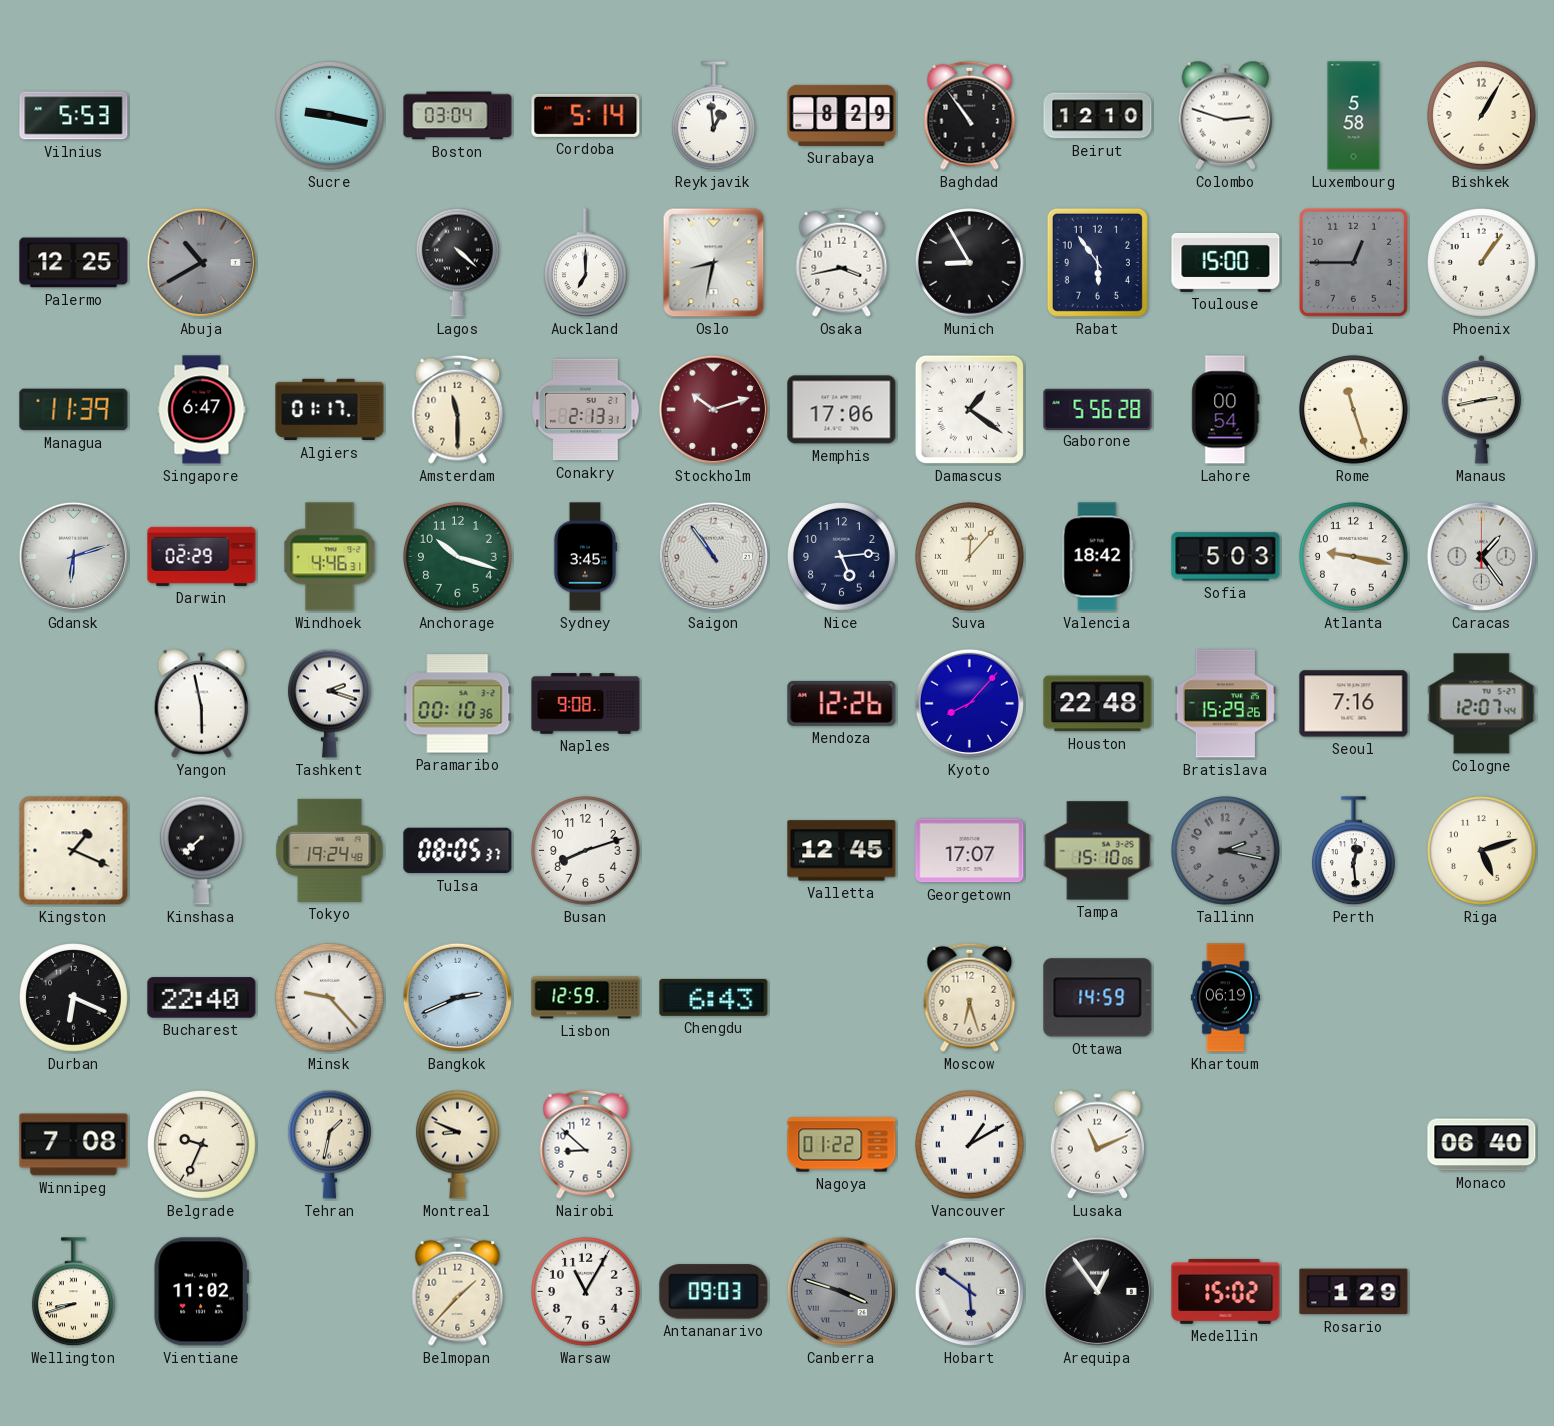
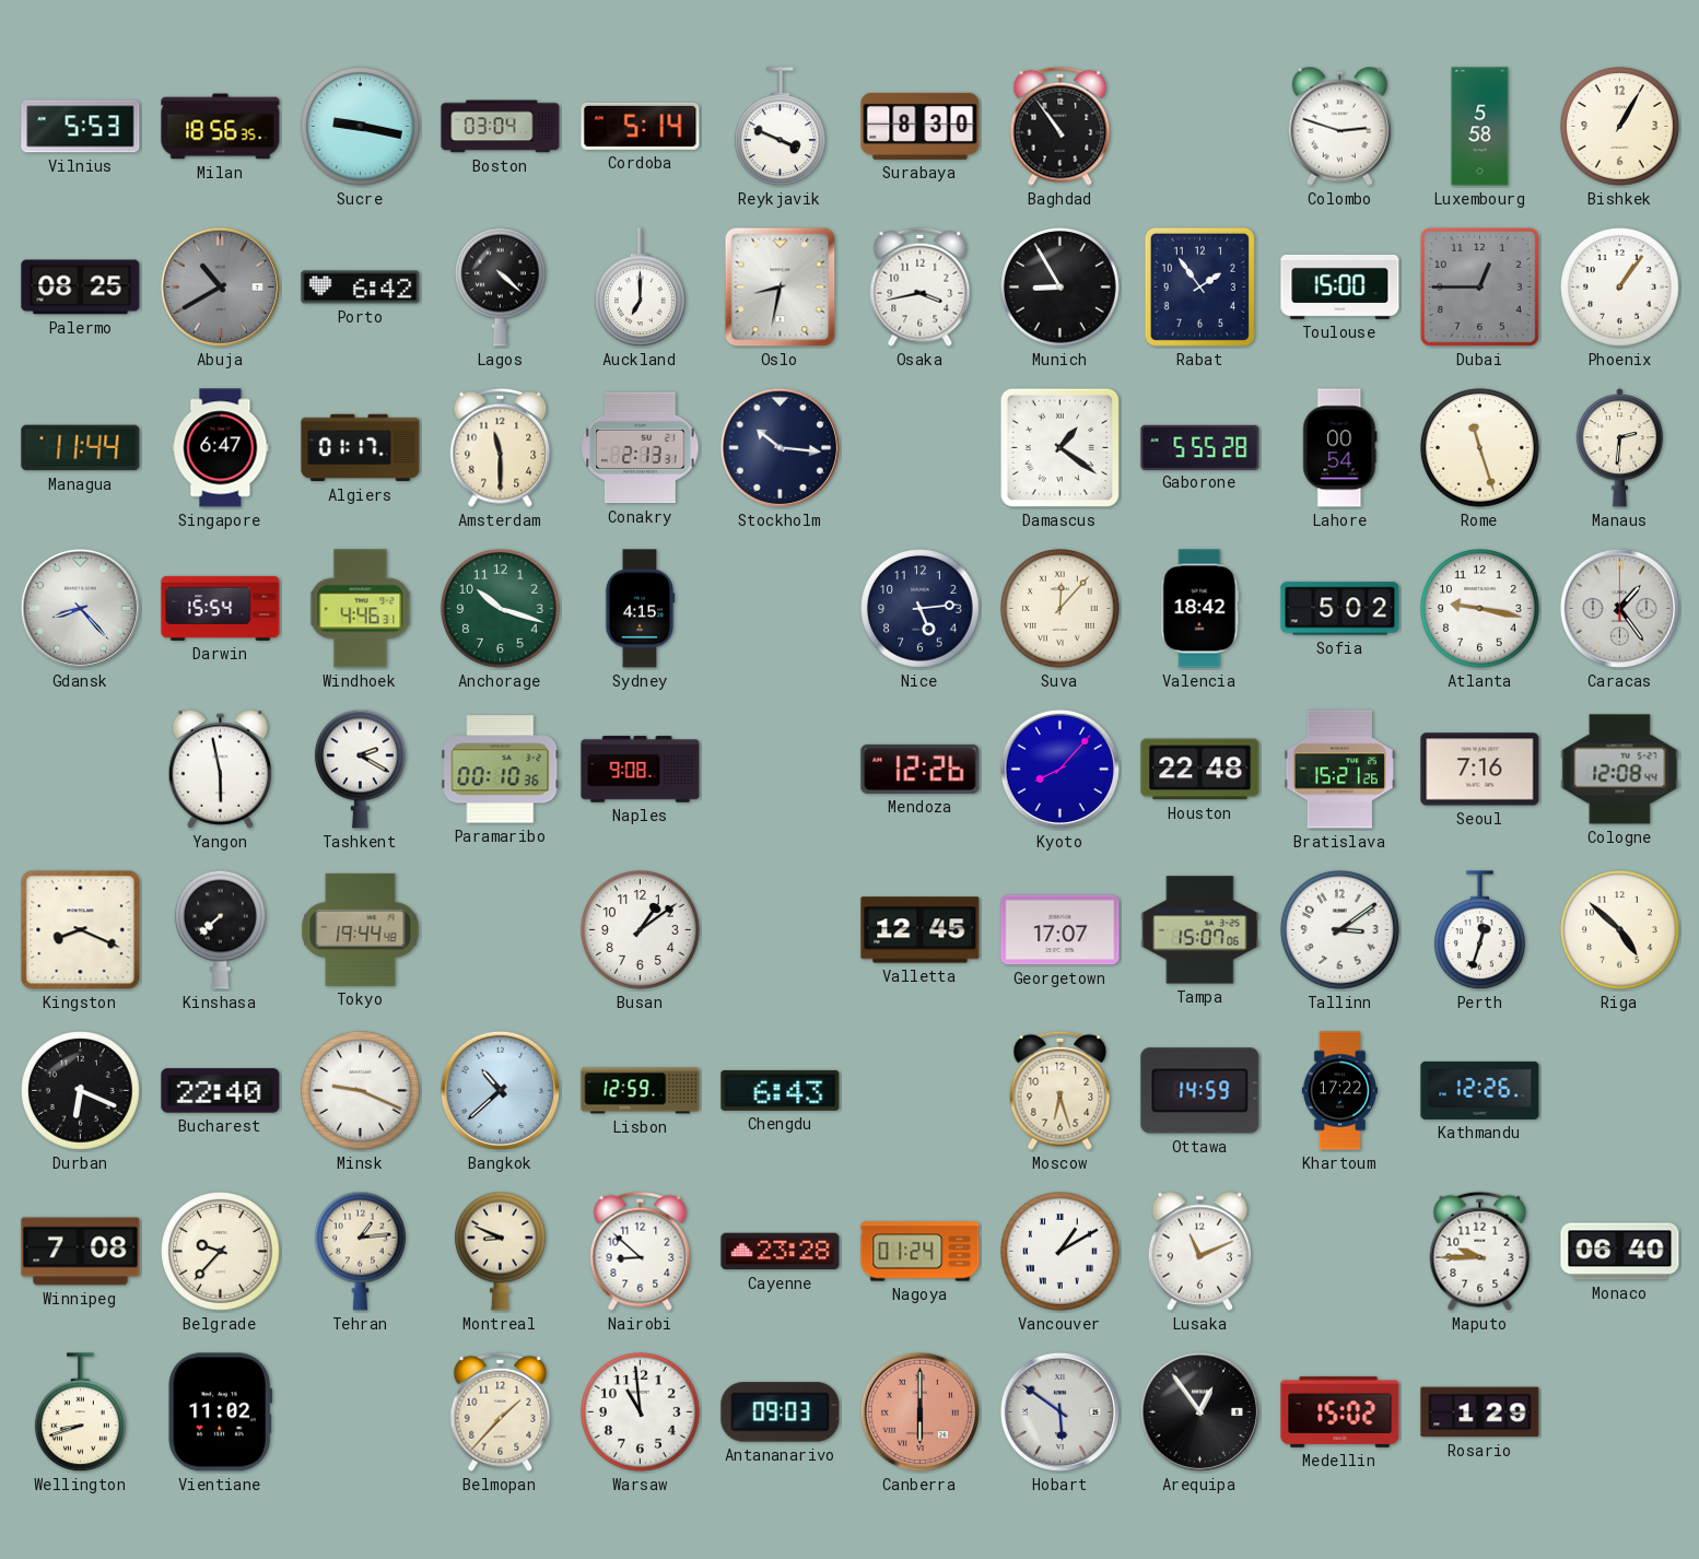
Milan: none -> 18:56 (221, 127)
Reykjavik: 12:59 -> 3:49 (780, 127)
Surabaya: 8:29 -> 8:30 (921, 126)
Beirut: 12:10 -> none (1098, 116)
Palermo: 12:25 -> 08:25 (81, 288)
Porto: none -> 6:42 (361, 288)
Rabat: 5:54 -> 1:54 (1199, 286)
Managua: 11:39 -> 11:44 (81, 448)
Stockholm: 10:12 -> 10:16 (780, 447)
Stockholm dial: burgundy -> navy (780, 447)
Memphis: 17:06 -> none (842, 410)
Gaborone: 5:56 -> 5:55 (1200, 447)
Manaus: 2:43 -> 2:31 (1619, 448)
Gdansk: 6:12 -> 8:23 (80, 608)
Darwin: 02:29 -> 15:54 (221, 608)
Sydney: 3:45 -> 4:15 (640, 609)
Saigon: 10:54 -> none (713, 556)
Sofia: 5:03 -> 5:02 (1340, 609)
Tashkent: 2:18 -> 2:20 (360, 769)
Bratislava: 15:29 -> 15:21 (1339, 770)
Cologne: 12:07 -> 12:08 (1620, 770)
Kingston: 1:19 -> 8:19 (81, 930)
Tokyo: 19:24 -> 19:44 (361, 929)
Tulsa: 08:05 -> none (458, 851)
Busan: 8:12 -> 1:09 (641, 930)
Tampa: 15:10 -> 15:07 (1200, 930)
Tallinn: 2:17 -> 3:09 (1340, 930)
Tallinn dial: grey -> white (1340, 930)
Perth: 12:29 -> 12:33 (1479, 930)
Riga: 5:12 -> 4:52 (1620, 930)
Minsk: 9:23 -> 9:19 (361, 1091)
Bangkok: 2:41 -> 10:38 (500, 1090)
Khartoum: 06:19 -> 17:22 (1339, 1091)
Kathmandu: none -> 12:26 (1480, 1090)
Belgrade: 9:34 -> 9:37 (221, 1252)
Tehran: 1:32 -> 1:14 (360, 1251)
Cayenne: none -> 23:28 (781, 1252)
Nagoya: 01:22 -> 01:24 (921, 1252)
Maputo: none -> 9:45 (1480, 1251)
Warsaw: 11:05 -> 10:59 (641, 1413)
Canberra: 3:48 -> 6:00 (919, 1411)
Canberra dial: grey -> salmon (919, 1411)
